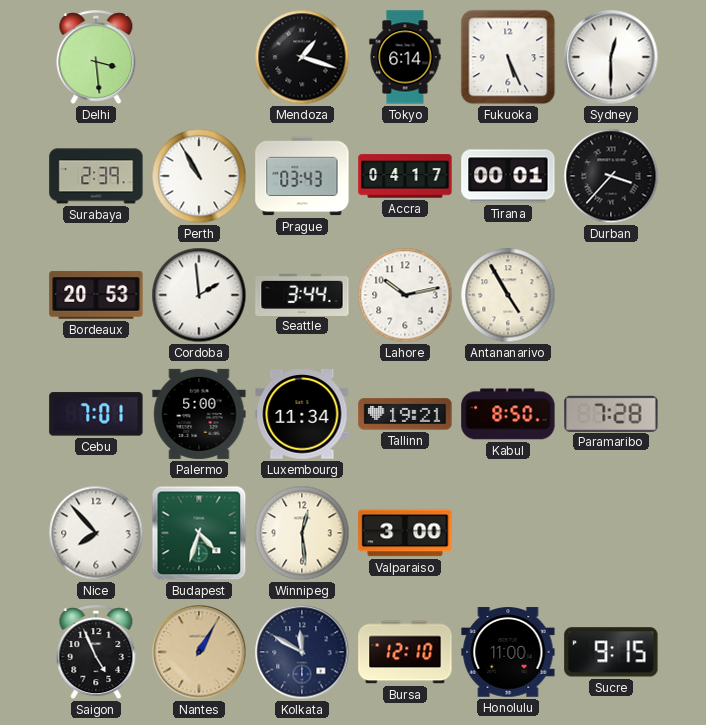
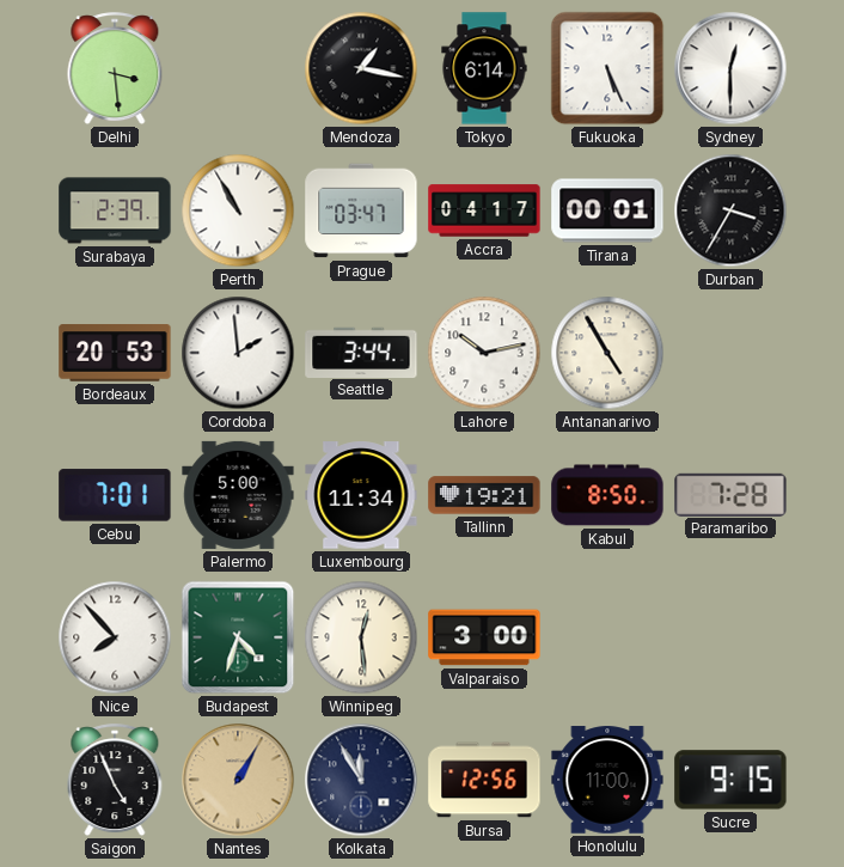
Mendoza: 1:18 -> 1:17 (361, 68)
Prague: 03:43 -> 03:47 (361, 210)
Durban: 3:37 -> 3:35 (730, 210)
Kolkata: 11:50 -> 11:55 (361, 780)
Bursa: 12:10 -> 12:56 (484, 780)
